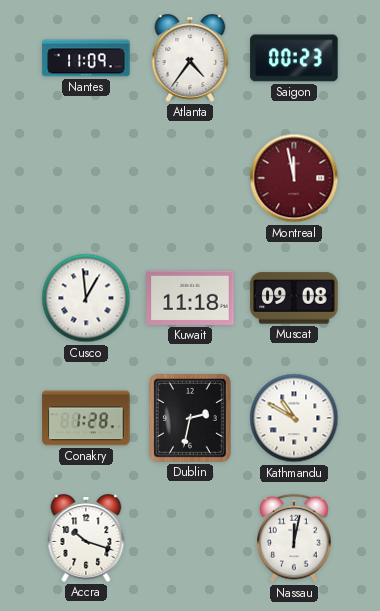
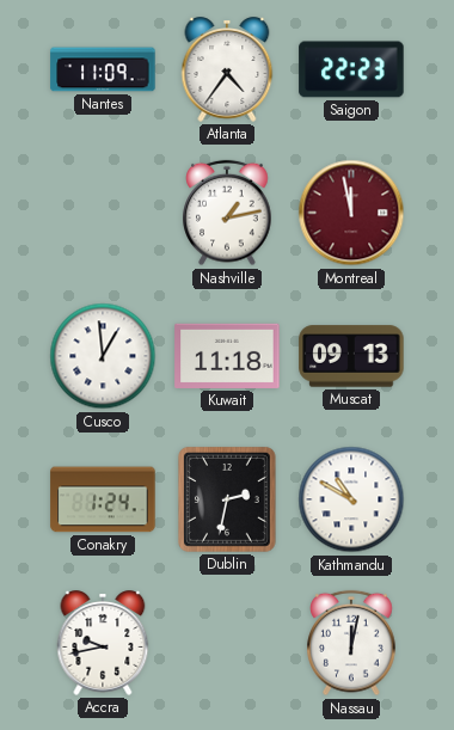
Saigon: 00:23 -> 22:23 (351, 69)
Nashville: none -> 1:13 (227, 213)
Muscat: 09:08 -> 09:13 (351, 356)
Conakry: 1:28 -> 1:24 (103, 499)
Accra: 10:18 -> 9:43 (103, 643)
